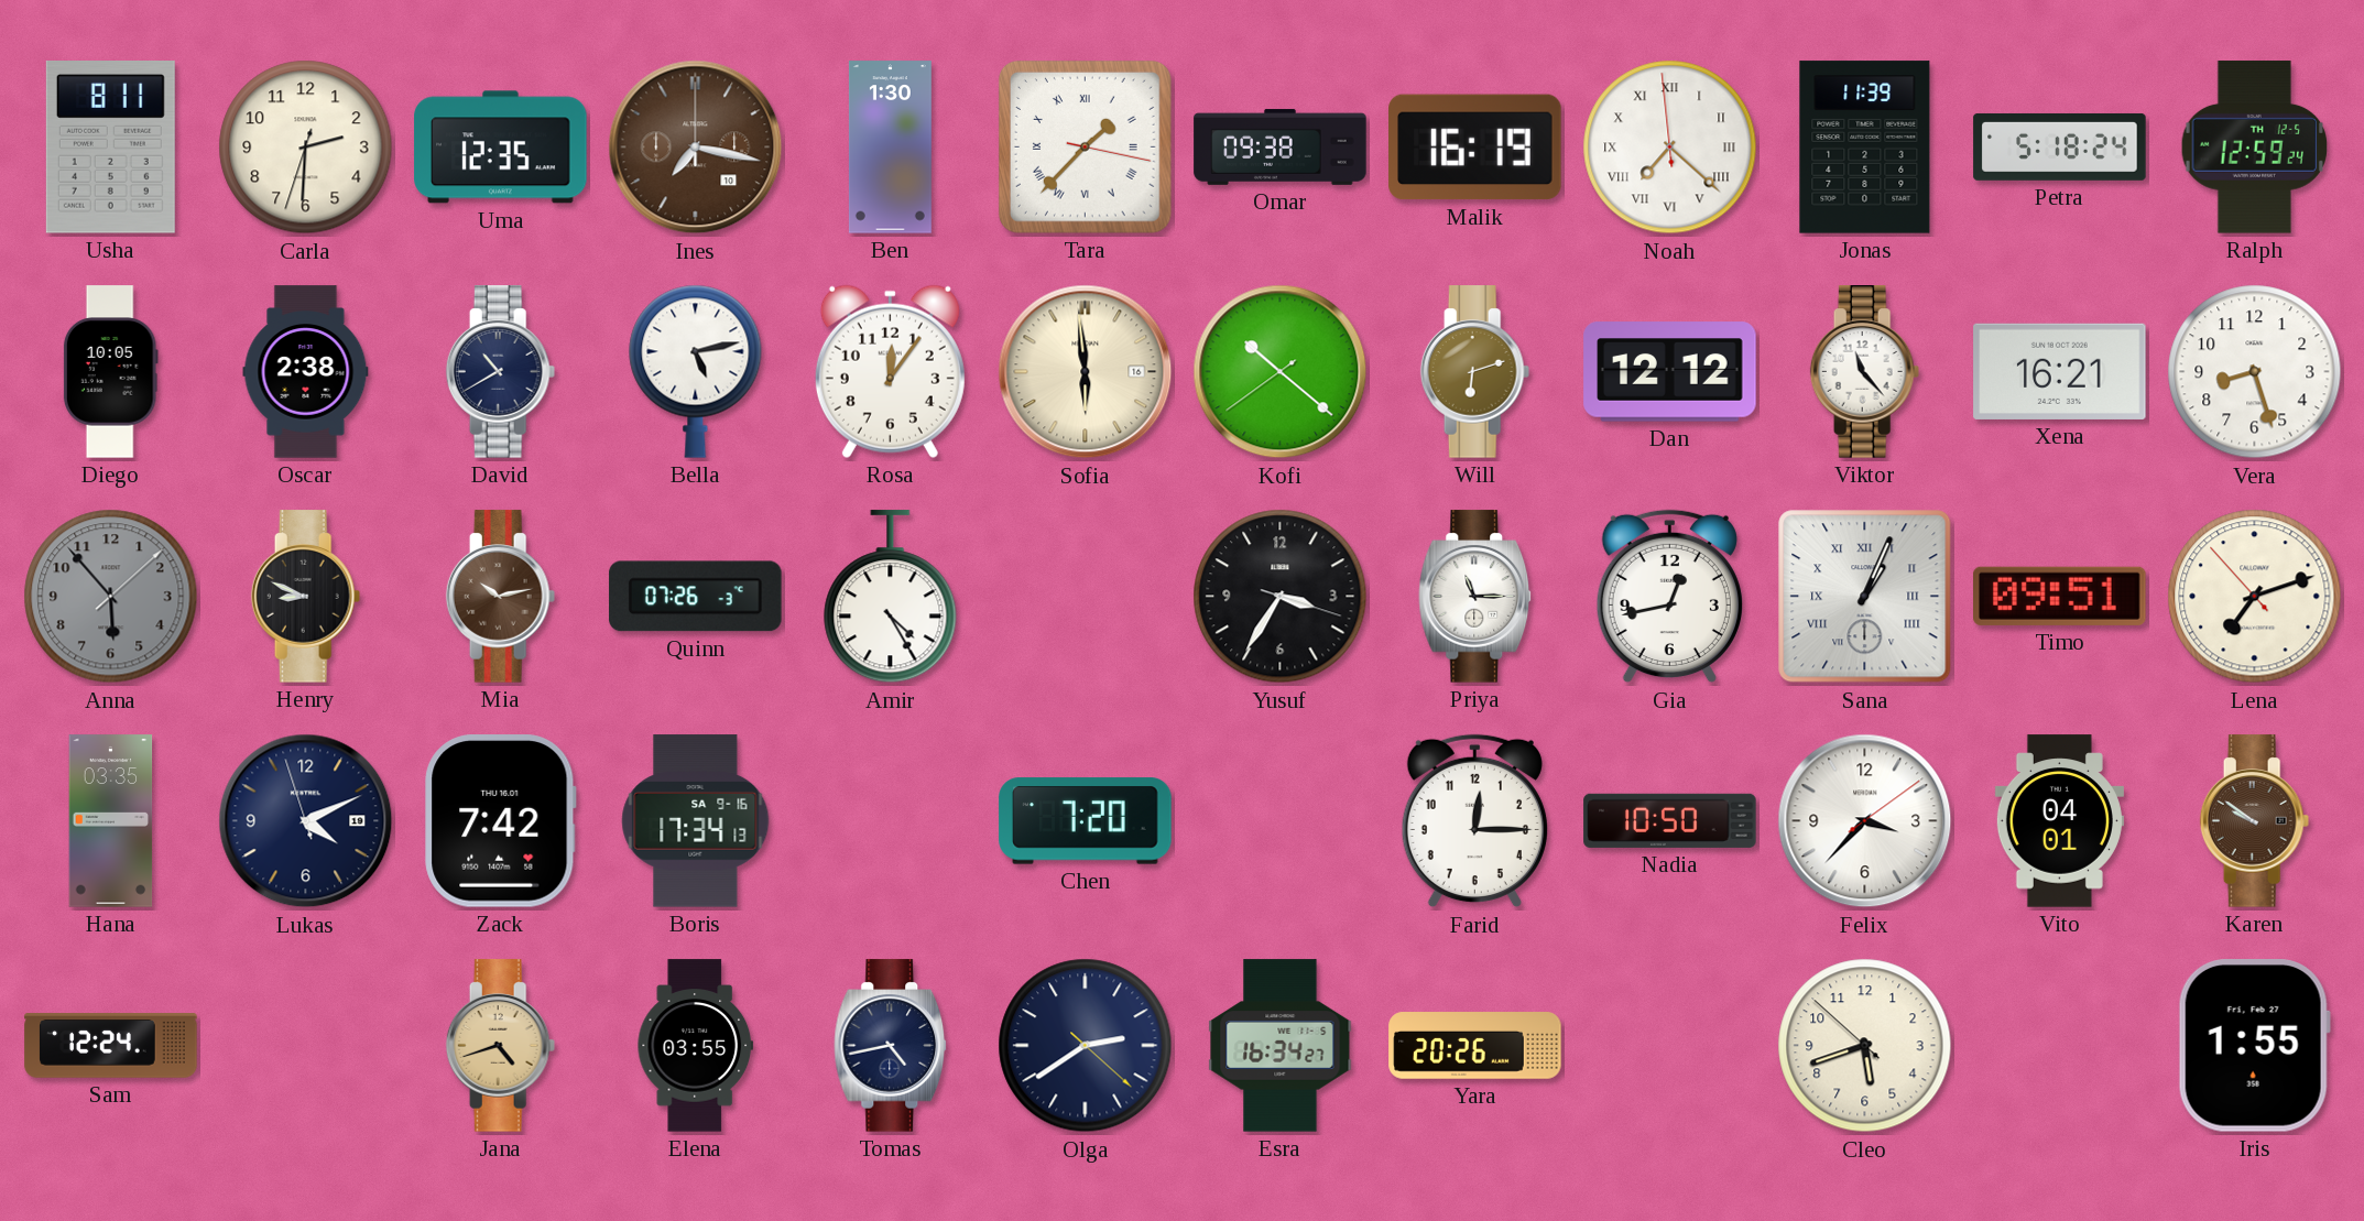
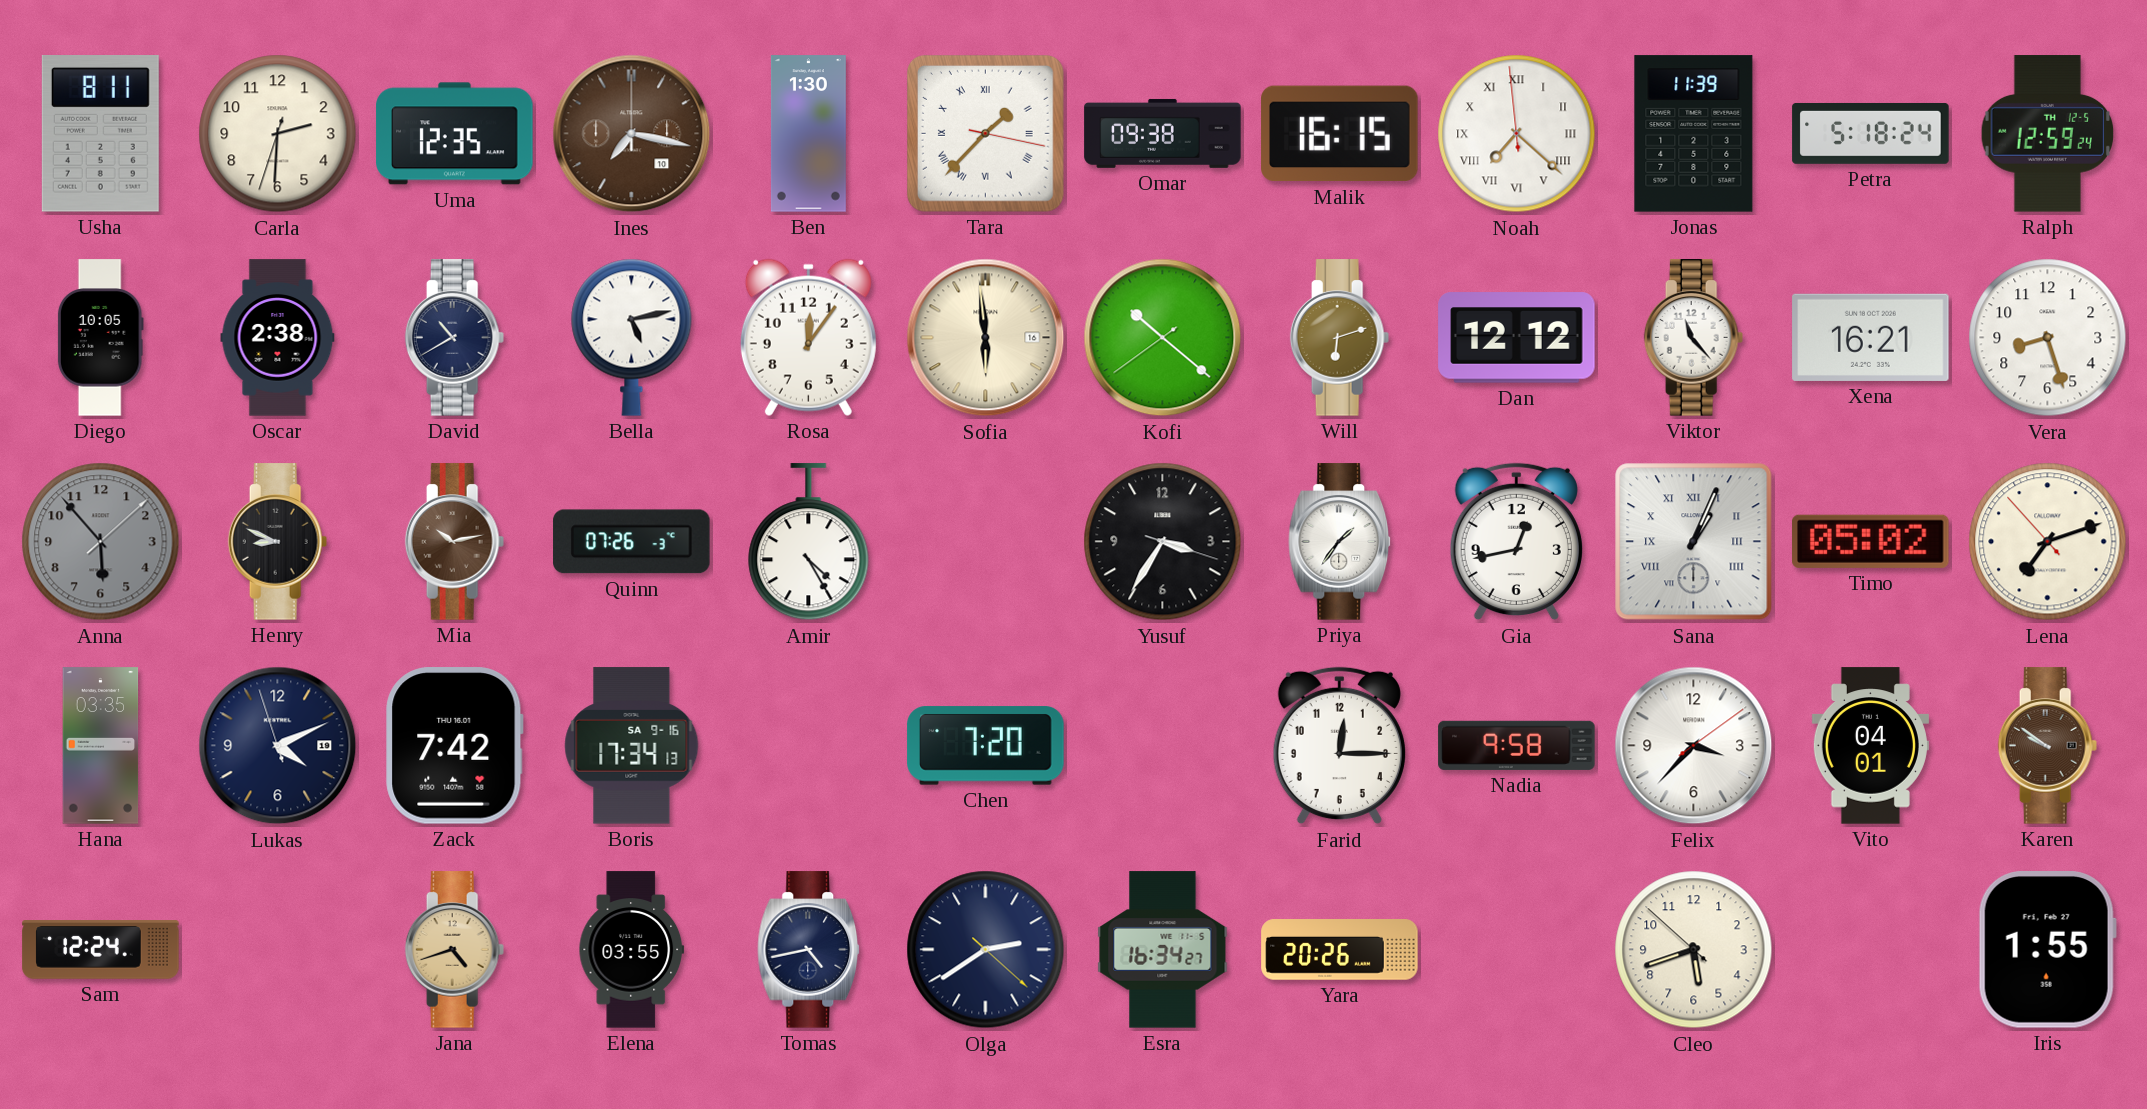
Malik: 16:19 -> 16:15 (1340, 134)
Priya: 11:15 -> 1:36 (1340, 542)
Timo: 09:51 -> 05:02 (1871, 541)
Nadia: 10:50 -> 9:58 (1517, 745)
